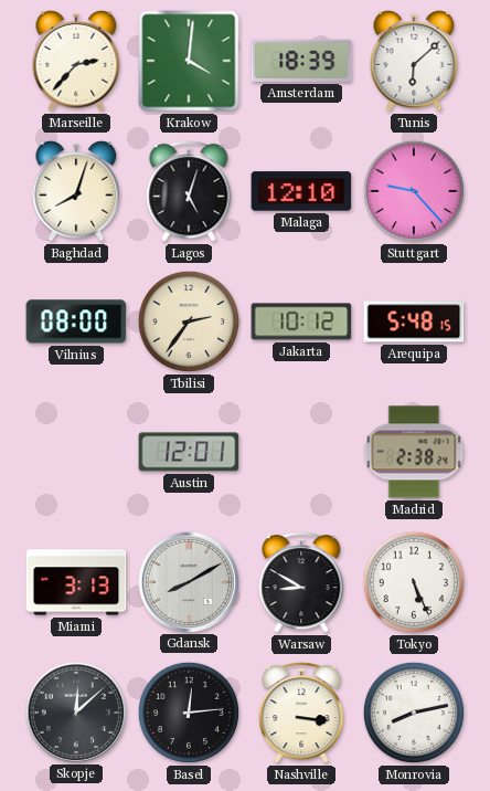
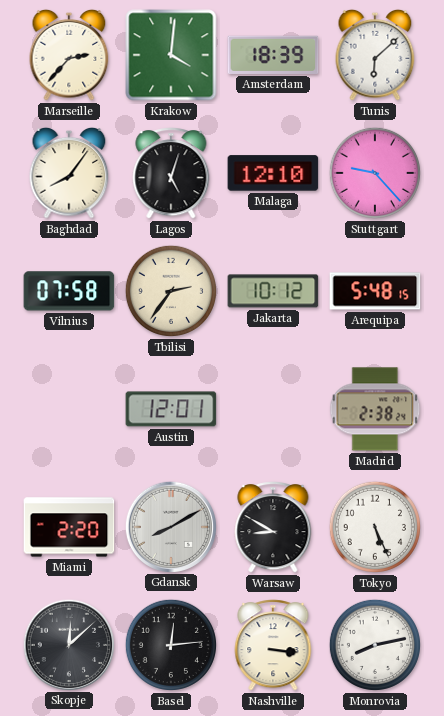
Baghdad: 8:03 -> 8:06 (69, 173)
Vilnius: 08:00 -> 07:58 (69, 291)
Miami: 3:13 -> 2:20 (69, 527)
